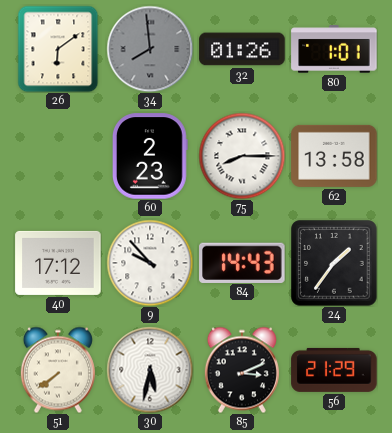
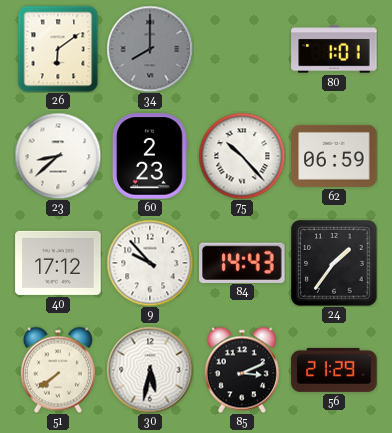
34: 7:59 -> 8:00 (150, 49)
32: 01:26 -> none (242, 49)
23: none -> 8:38 (58, 156)
75: 8:15 -> 10:23 (242, 156)
62: 13:58 -> 06:59 (334, 156)
